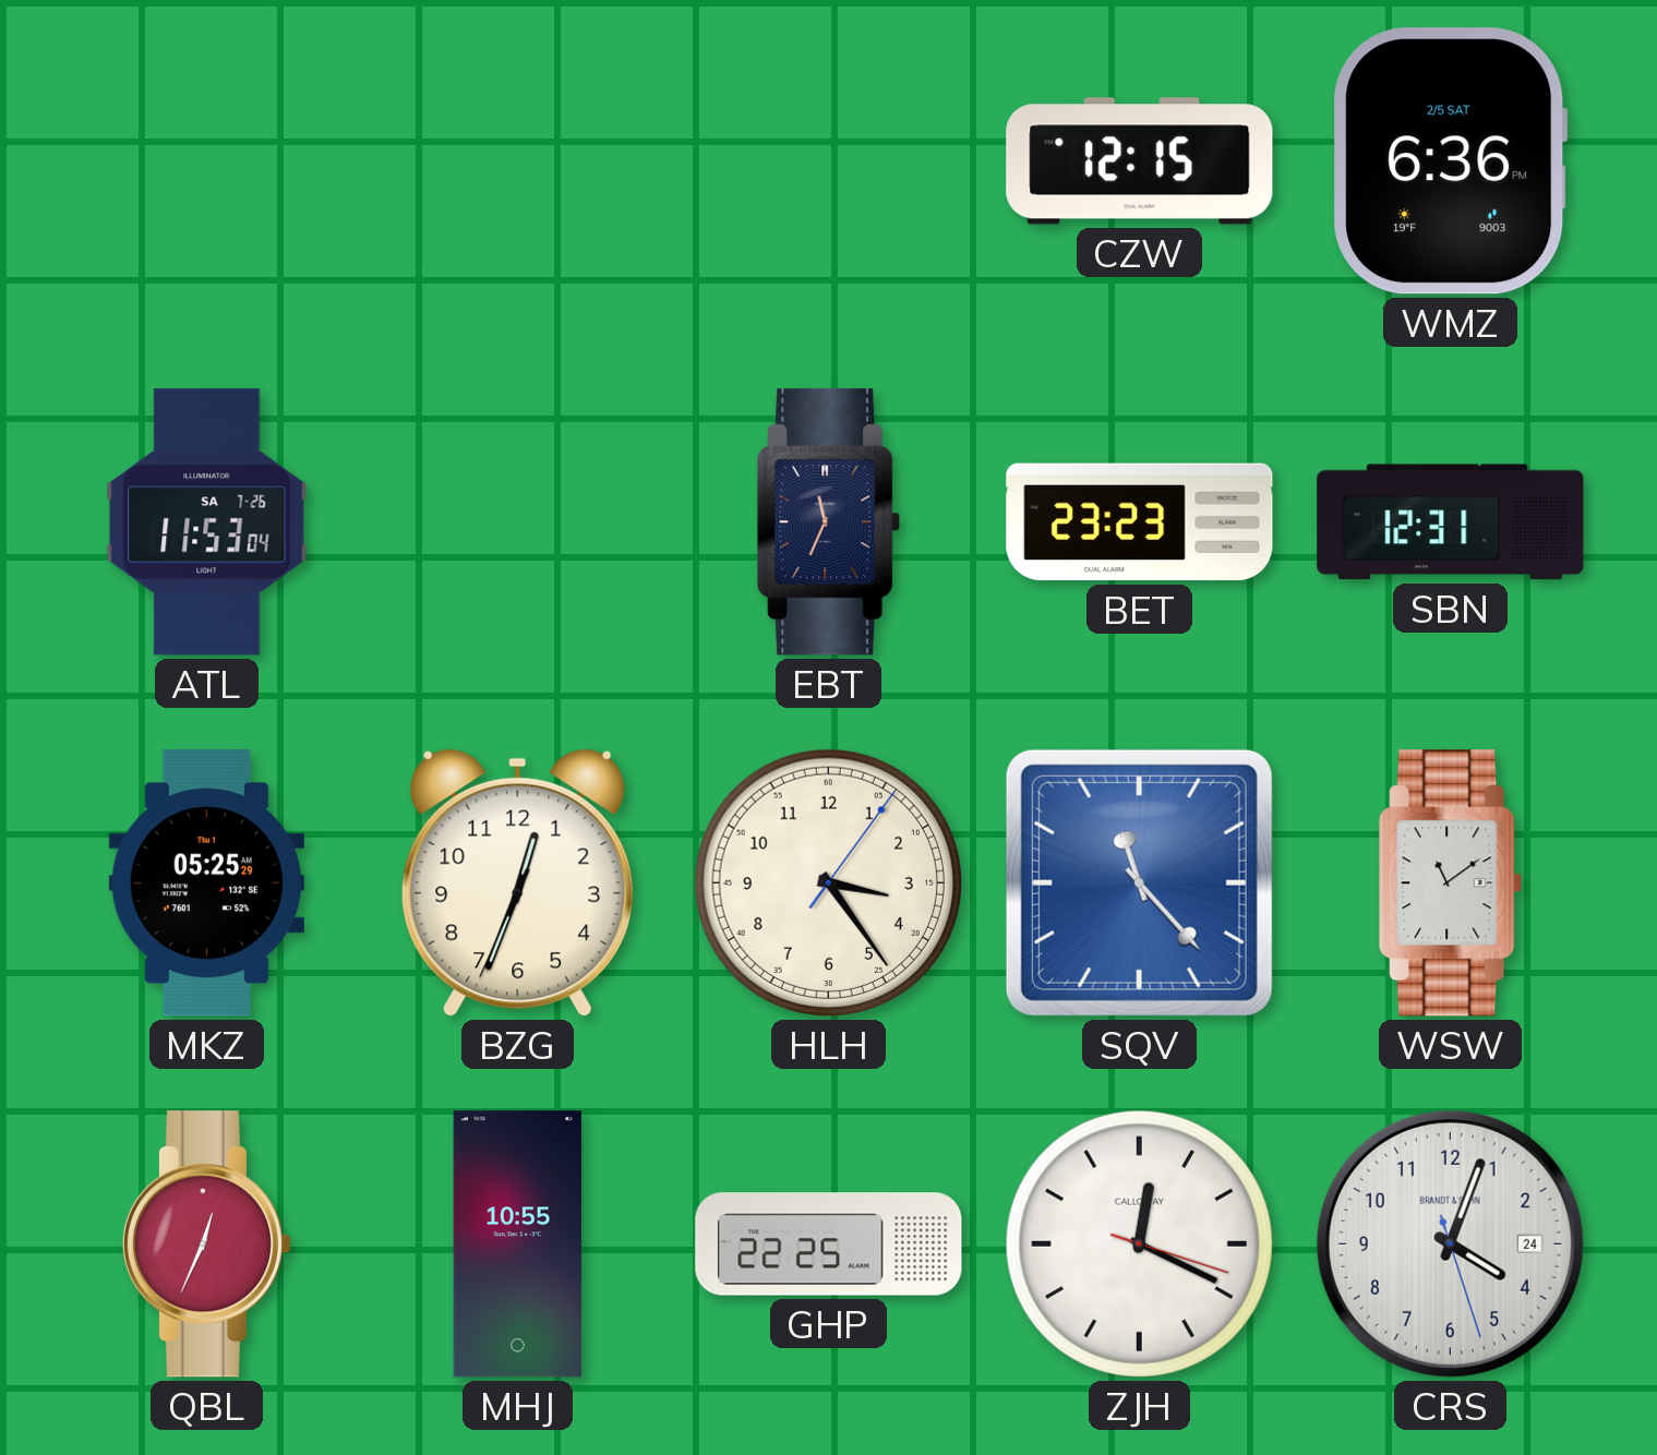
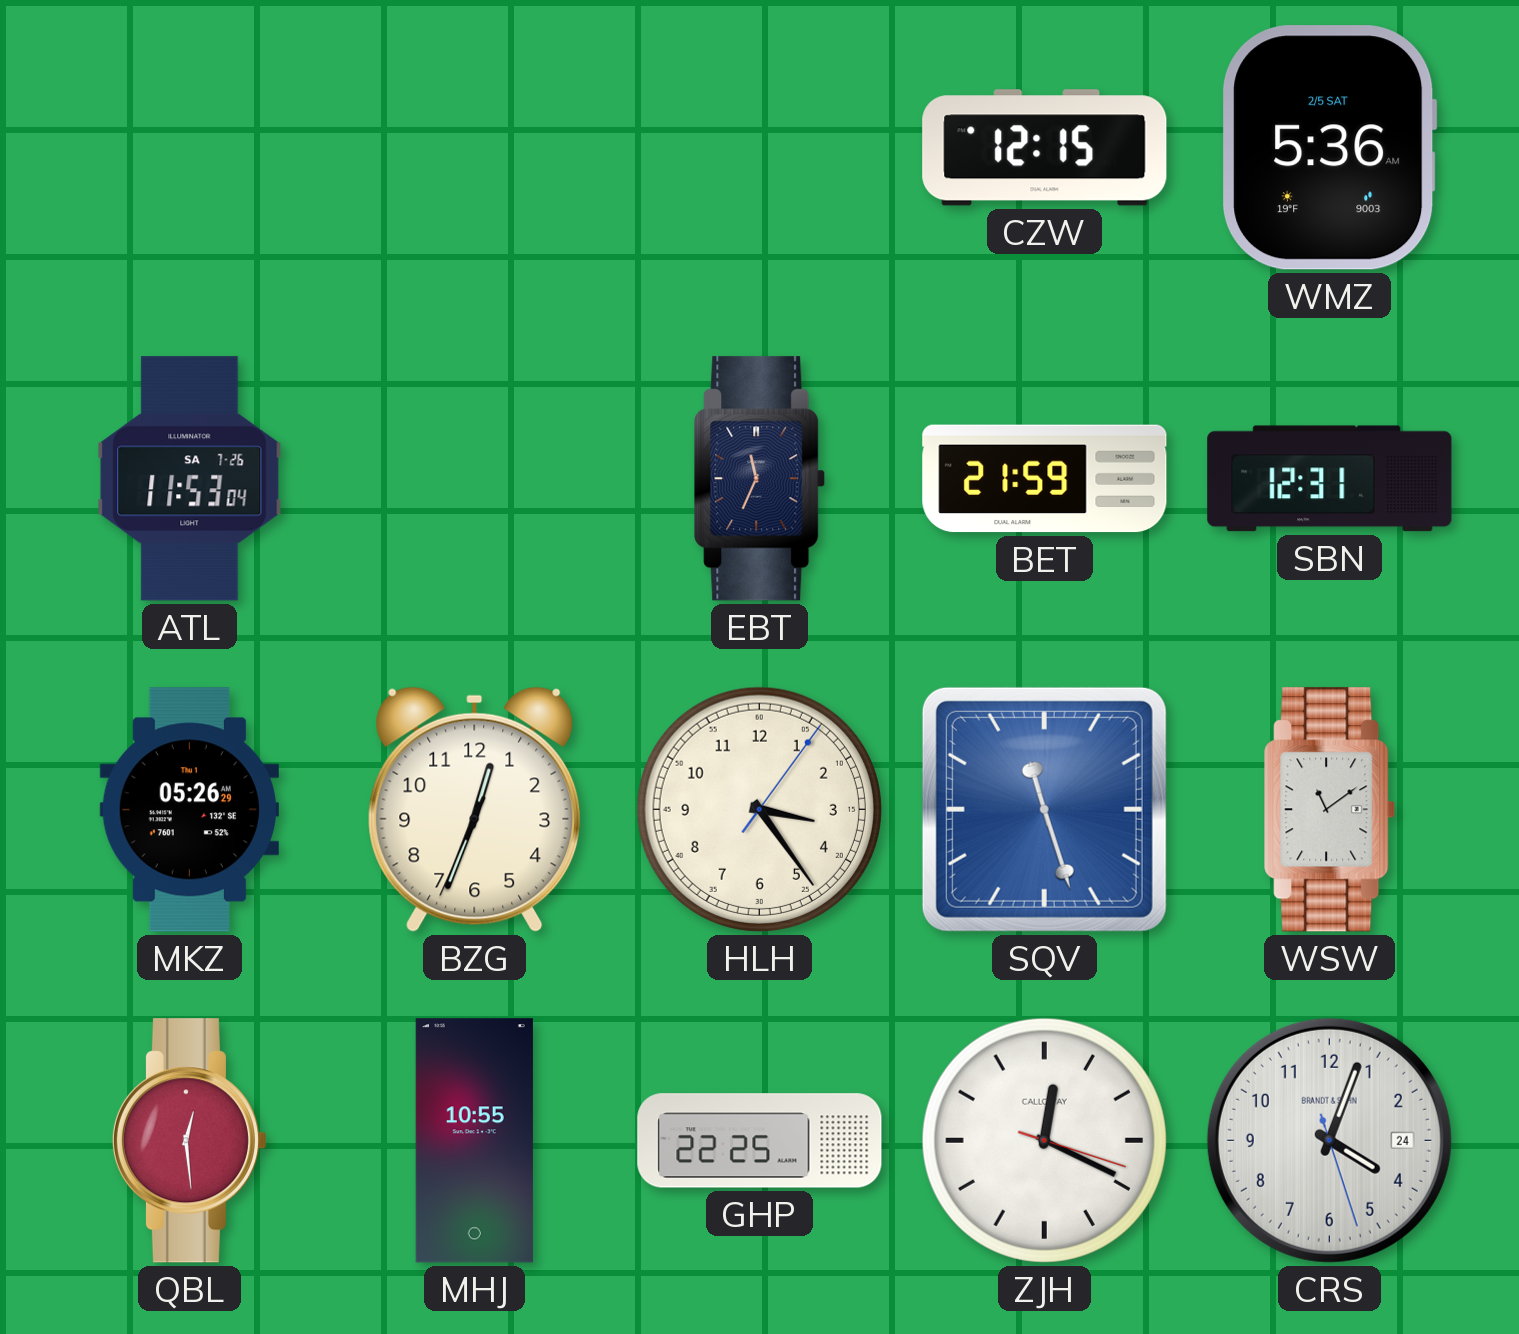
WMZ: 6:36 -> 5:36 (1330, 148)
BET: 23:23 -> 21:59 (1045, 479)
MKZ: 05:25 -> 05:26 (189, 810)
SQV: 11:23 -> 11:27 (1044, 809)
QBL: 12:34 -> 12:29 (189, 1141)
